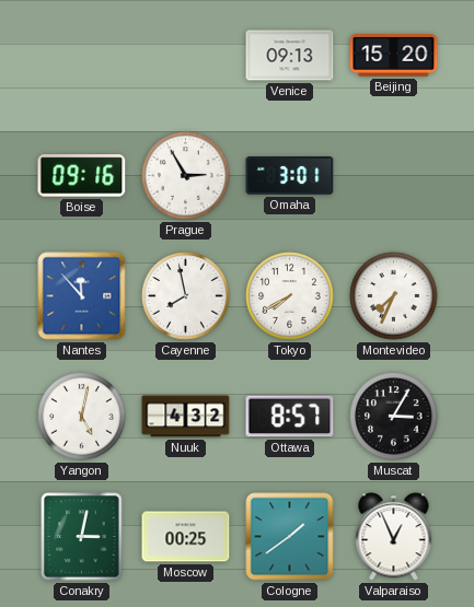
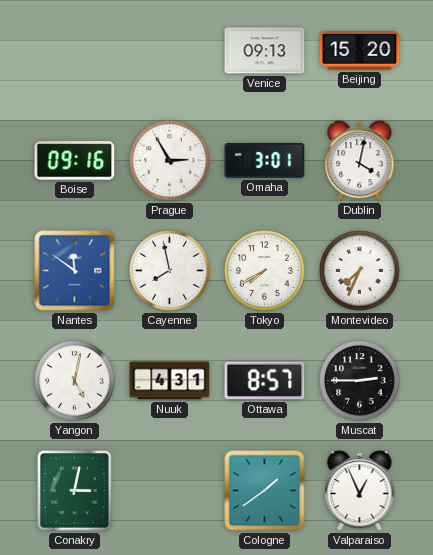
Dublin: none -> 4:02 (360, 161)
Nantes: 11:53 -> 11:51 (75, 271)
Nuuk: 4:32 -> 4:31 (170, 381)
Muscat: 3:05 -> 2:45 (360, 381)
Moscow: 00:25 -> none (186, 537)
